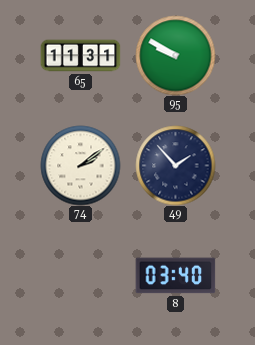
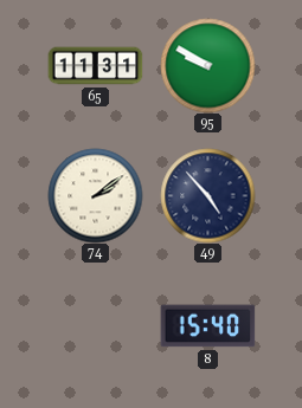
49: 1:53 -> 4:53 (207, 195)
8: 03:40 -> 15:40 (207, 326)
